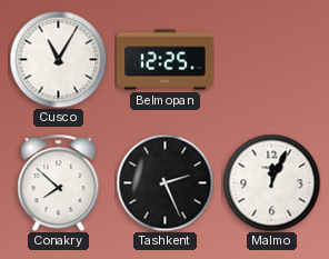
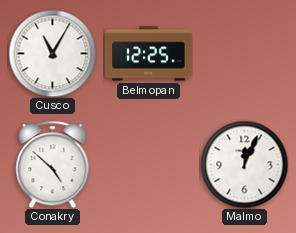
Conakry: 7:52 -> 4:52 (53, 164)
Tashkent: 2:26 -> none (164, 182)
